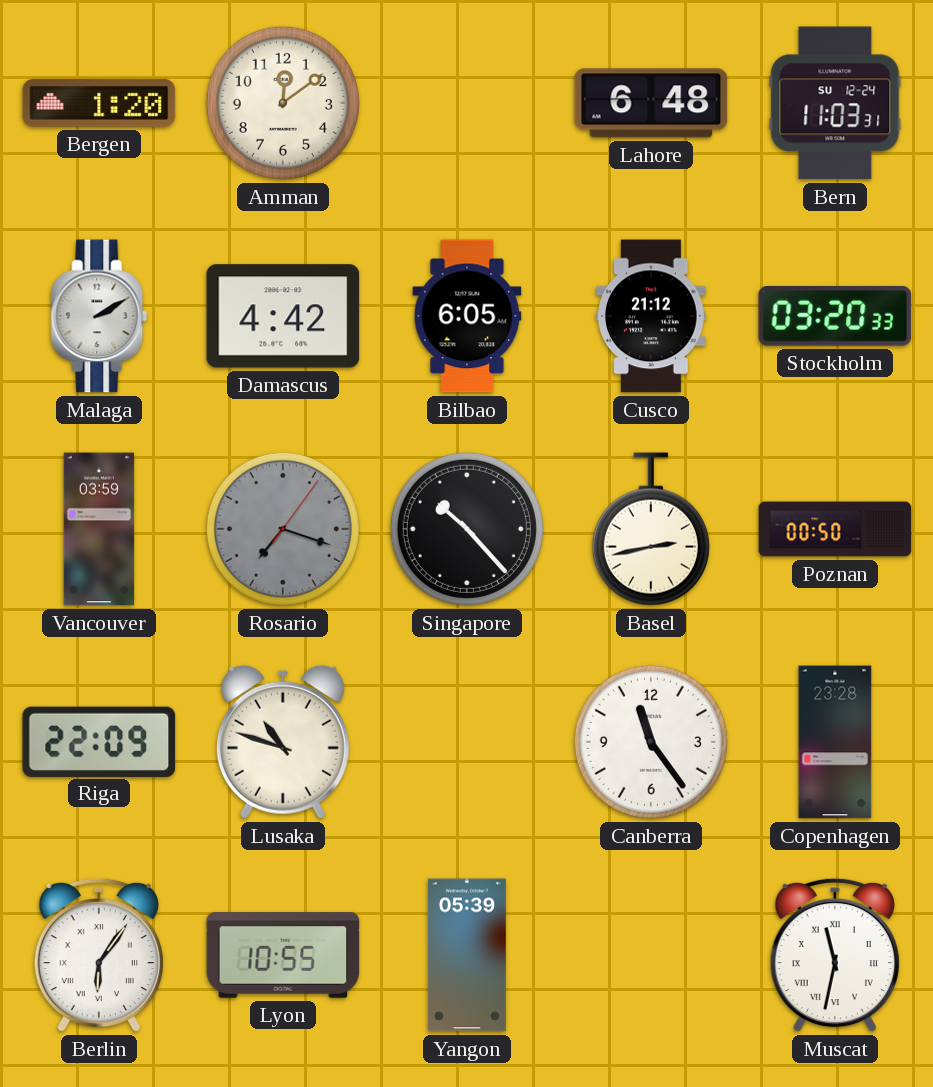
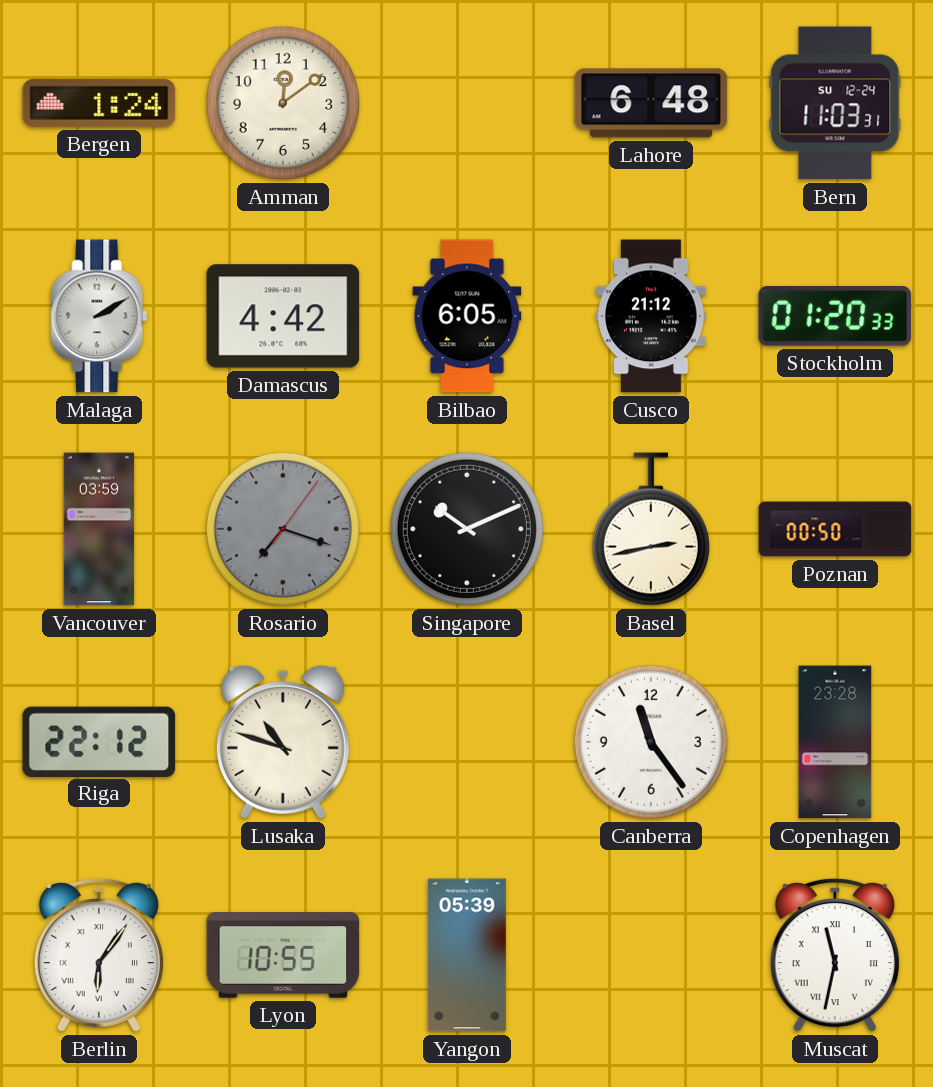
Bergen: 1:20 -> 1:24 (99, 103)
Stockholm: 03:20 -> 01:20 (835, 316)
Singapore: 10:23 -> 10:11 (467, 529)
Riga: 22:09 -> 22:12 (99, 741)
